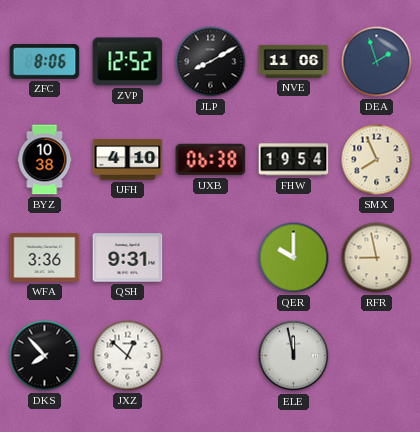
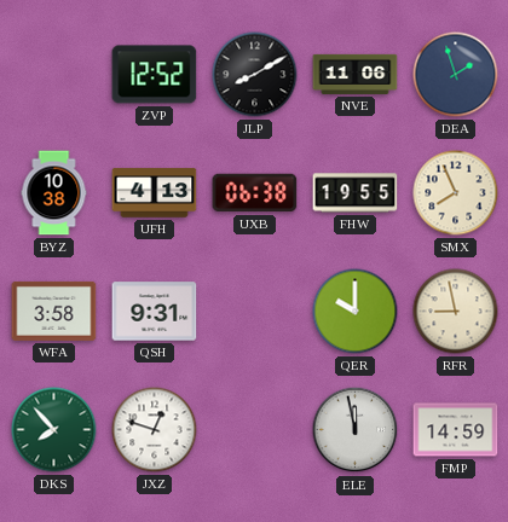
ZFC: 8:06 -> none (45, 62)
UFH: 4:10 -> 4:13 (155, 193)
FHW: 19:54 -> 19:55 (356, 193)
WFA: 3:36 -> 3:58 (54, 311)
DKS dial: black -> green (54, 430)
JXZ: 12:52 -> 12:48 (155, 430)
FMP: none -> 14:59 (456, 430)
